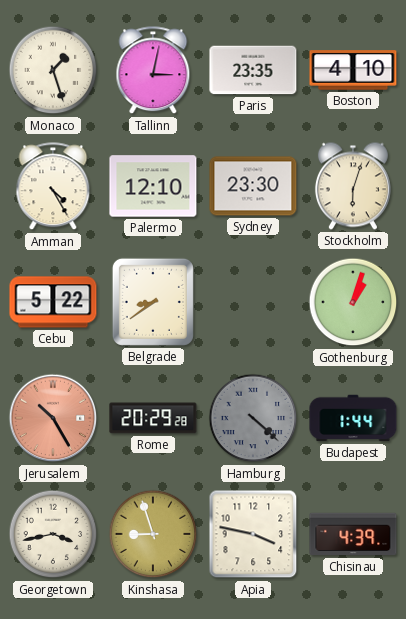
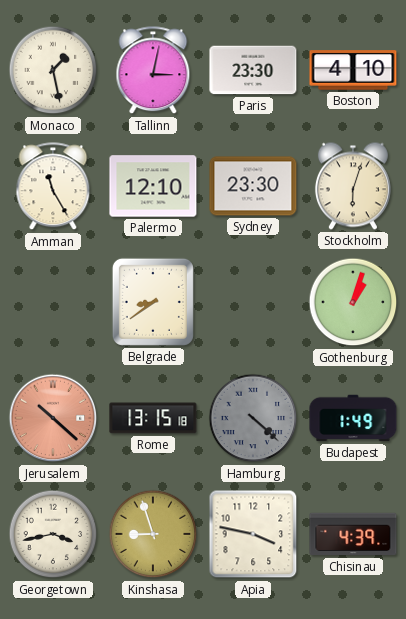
Monaco: 1:27 -> 1:28 (53, 70)
Paris: 23:35 -> 23:30 (253, 70)
Amman: 4:25 -> 11:25 (53, 187)
Cebu: 5:22 -> none (53, 302)
Jerusalem: 10:25 -> 10:22 (53, 418)
Rome: 20:29 -> 13:15 (153, 418)
Budapest: 1:44 -> 1:49 (353, 418)
